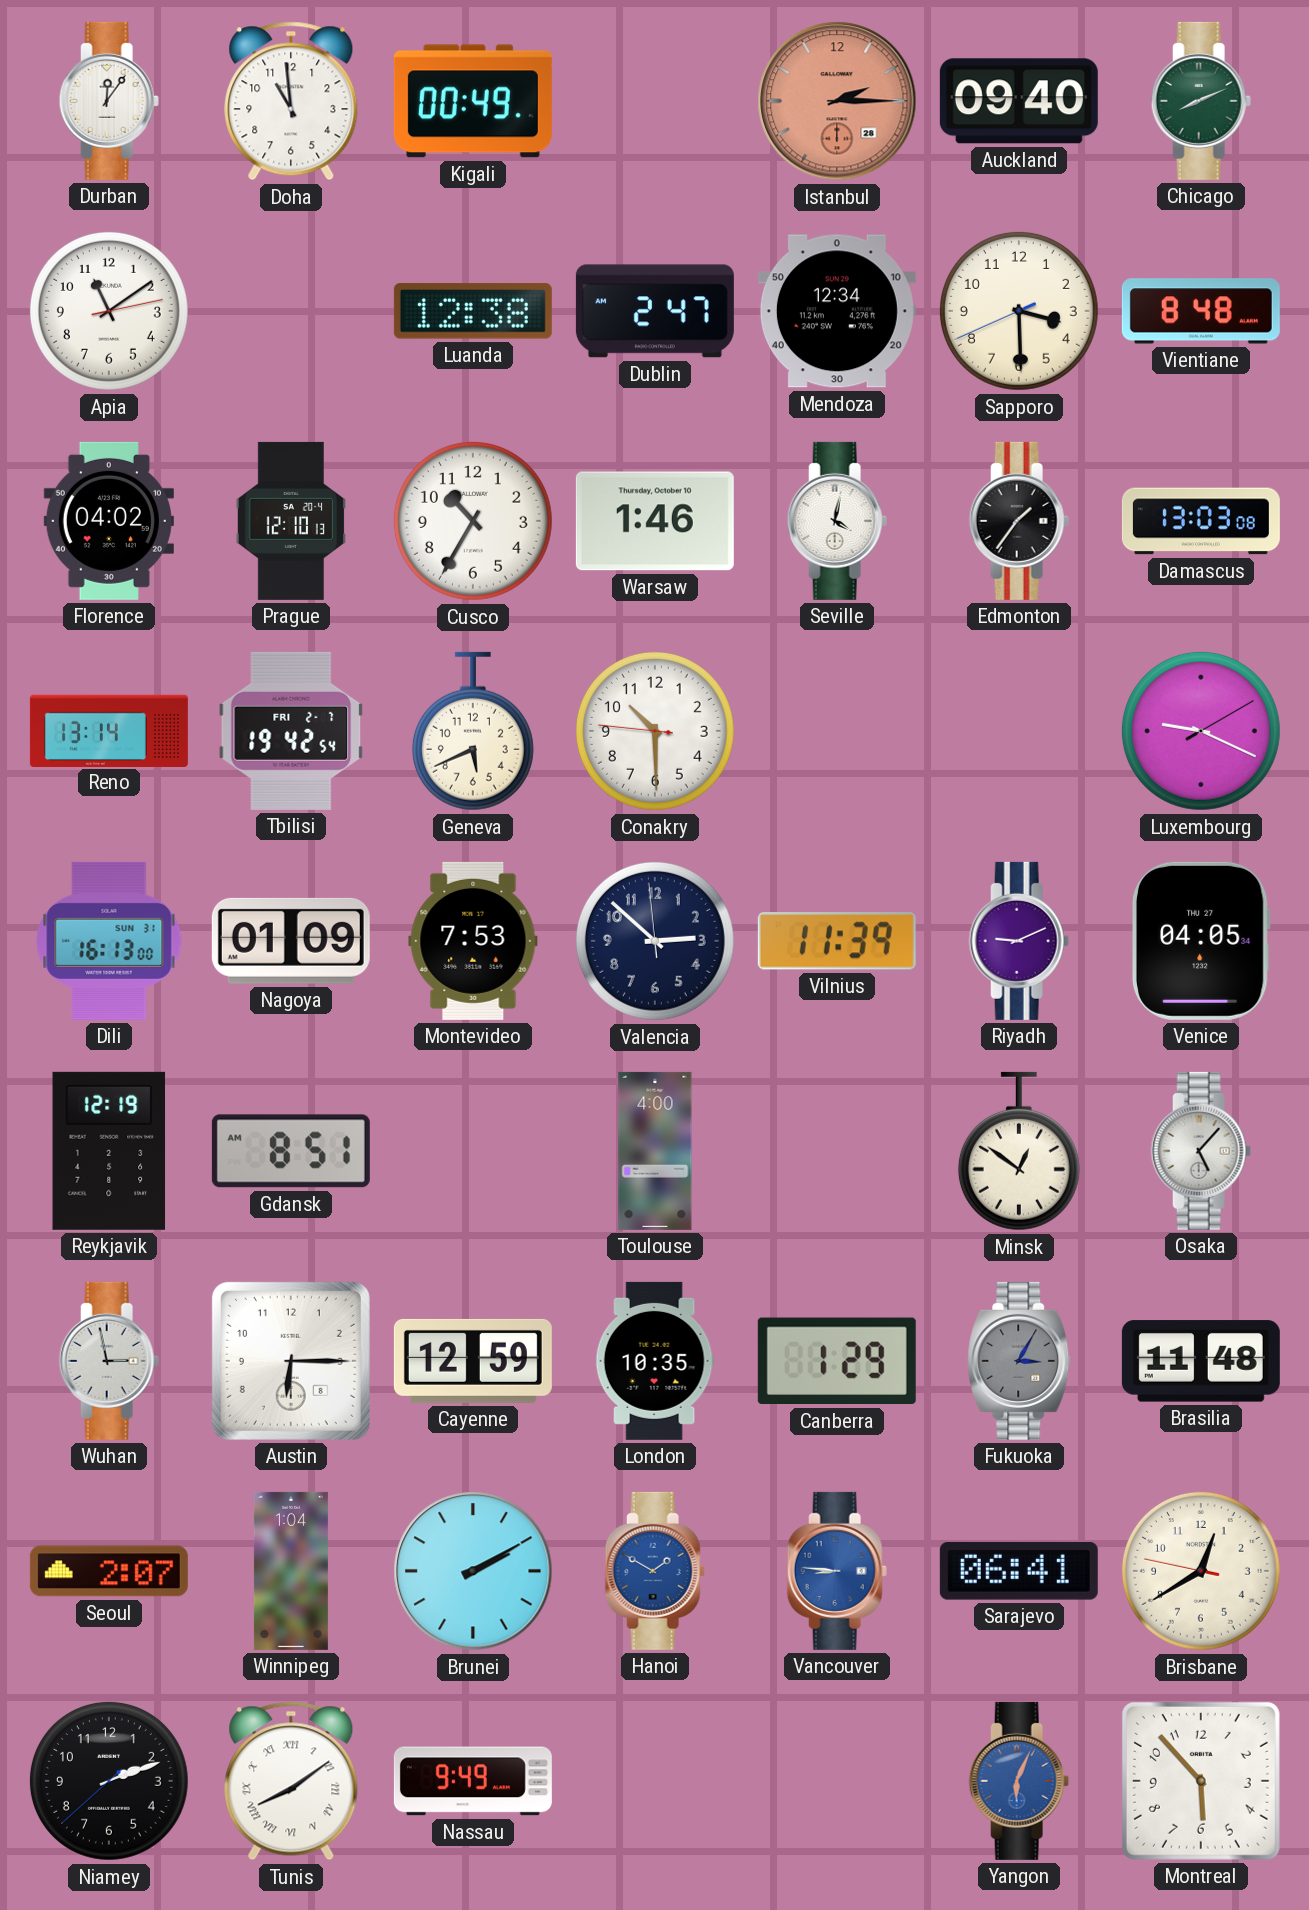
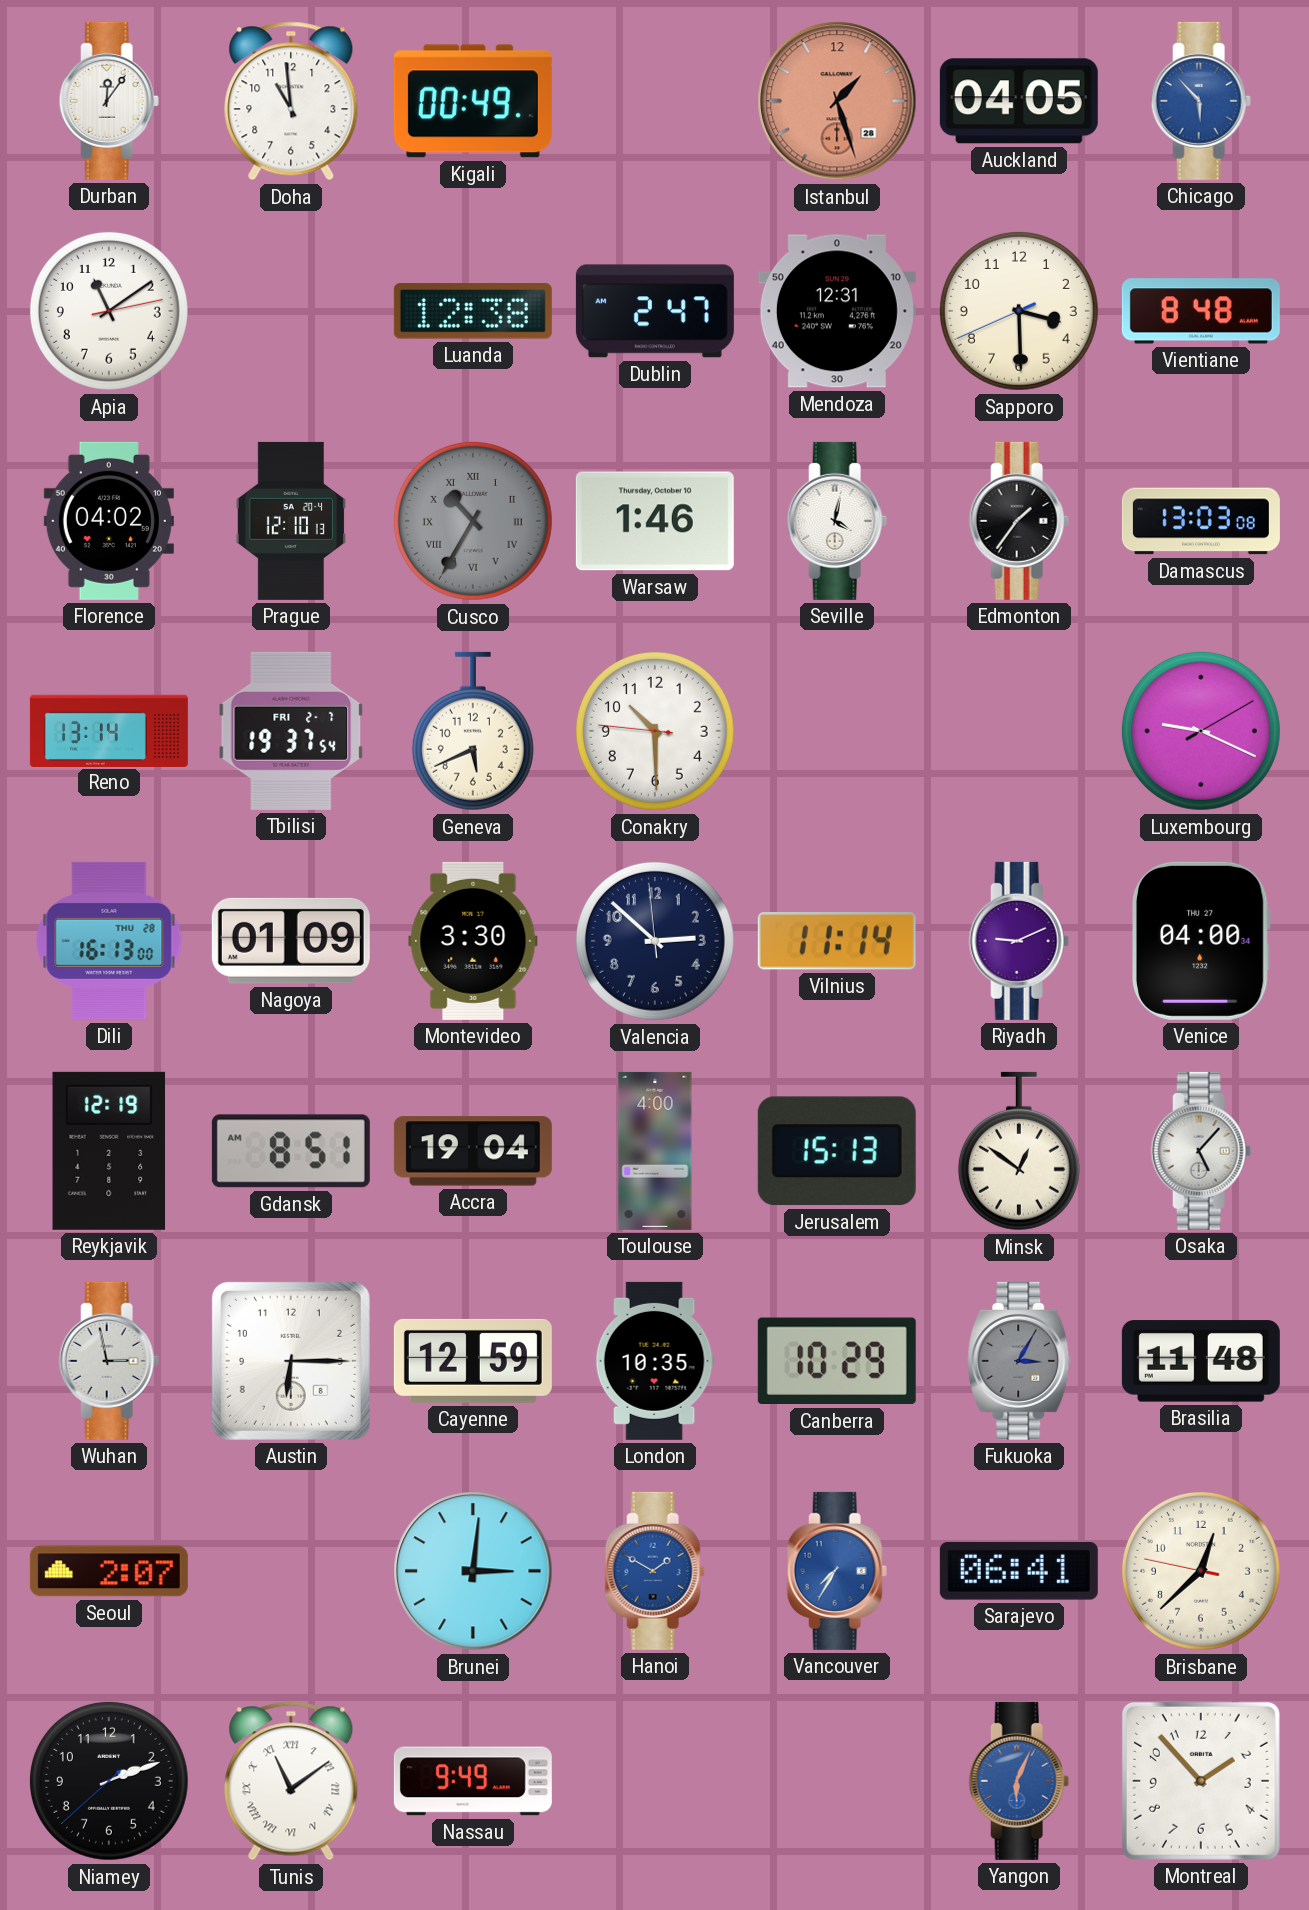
Istanbul: 2:15 -> 1:27 (837, 101)
Auckland: 09:40 -> 04:05 (1019, 101)
Chicago: 8:11 -> 5:53 (1201, 101)
Chicago dial: green -> blue (1201, 101)
Mendoza: 12:34 -> 12:31 (837, 311)
Cusco dial: white -> grey (473, 521)
Cusco numerals: Arabic -> Roman (473, 521)
Tbilisi: 19:42 -> 19:37 (291, 731)
Dili date: SUN 31 -> THU 28 (109, 941)
Montevideo: 7:53 -> 3:30 (473, 941)
Vilnius: 11:39 -> 11:14 (837, 942)
Venice: 04:05 -> 04:00 (1201, 941)
Accra: none -> 19:04 (473, 1151)
Jerusalem: none -> 15:13 (837, 1151)
Canberra: 1:29 -> 10:29 (837, 1361)
Winnipeg: 1:04 -> none (291, 1571)
Brunei: 2:10 -> 3:01 (473, 1571)
Vancouver: 8:46 -> 7:35 (837, 1571)
Brisbane: 12:39 -> 12:37 (1201, 1571)
Tunis: 8:09 -> 11:09 (291, 1781)
Montreal: 5:53 -> 1:53 (1201, 1781)
